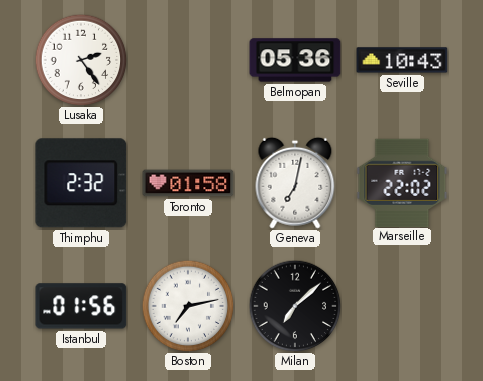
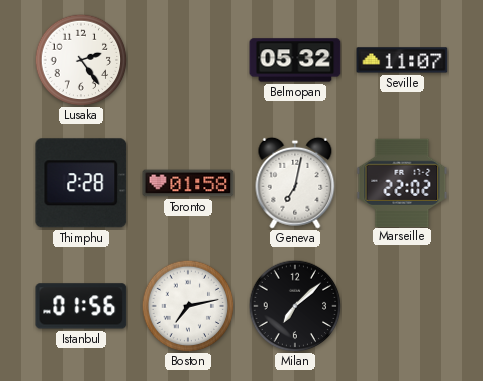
Belmopan: 05:36 -> 05:32 (295, 60)
Seville: 10:43 -> 11:07 (402, 60)
Thimphu: 2:32 -> 2:28 (81, 183)
